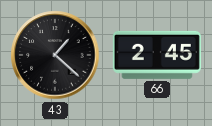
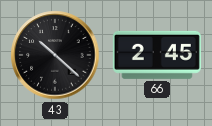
43: 1:22 -> 10:22 (55, 55)
